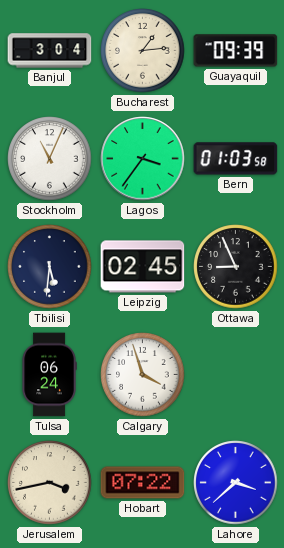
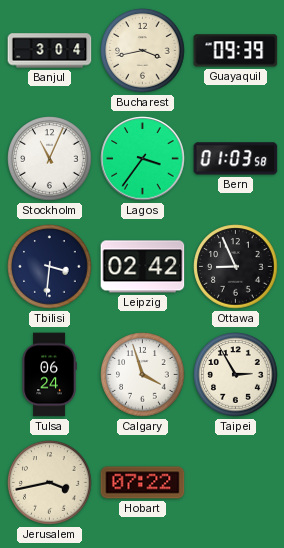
Bucharest: 1:14 -> 3:43 (143, 51)
Tbilisi: 5:31 -> 3:31 (50, 267)
Leipzig: 02:45 -> 02:42 (143, 267)
Taipei: none -> 2:55 (236, 375)
Lahore: 3:38 -> none (236, 483)
